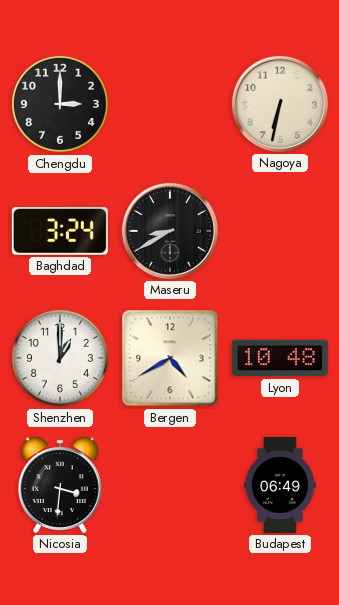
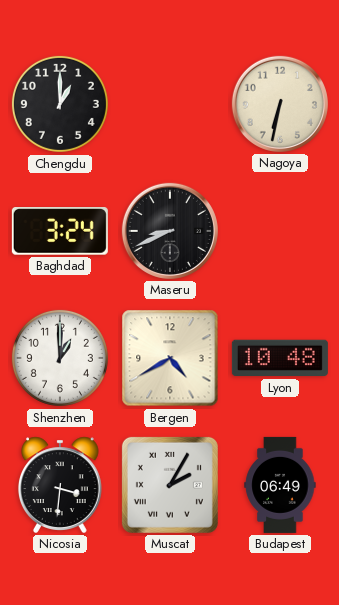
Chengdu: 3:00 -> 1:00 (60, 104)
Maseru: 8:40 -> 8:41 (170, 231)
Muscat: none -> 2:05 (170, 485)
